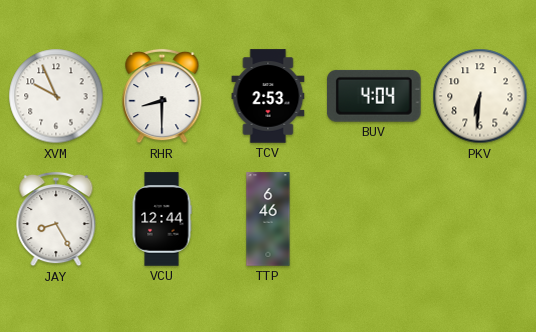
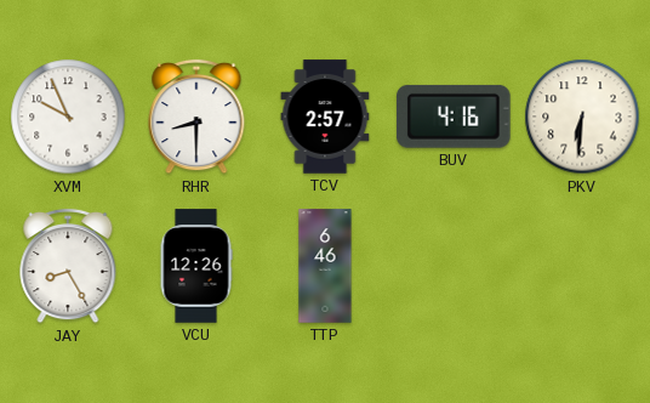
TCV: 2:53 -> 2:57 (325, 117)
BUV: 4:04 -> 4:16 (454, 117)
VCU: 12:44 -> 12:26 (196, 266)
